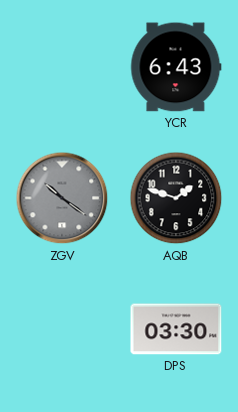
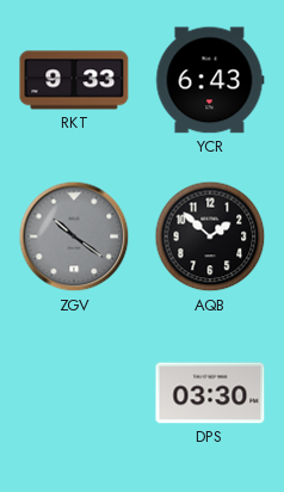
RKT: none -> 9:33 (74, 80)
AQB: 1:48 -> 1:52 (210, 236)
